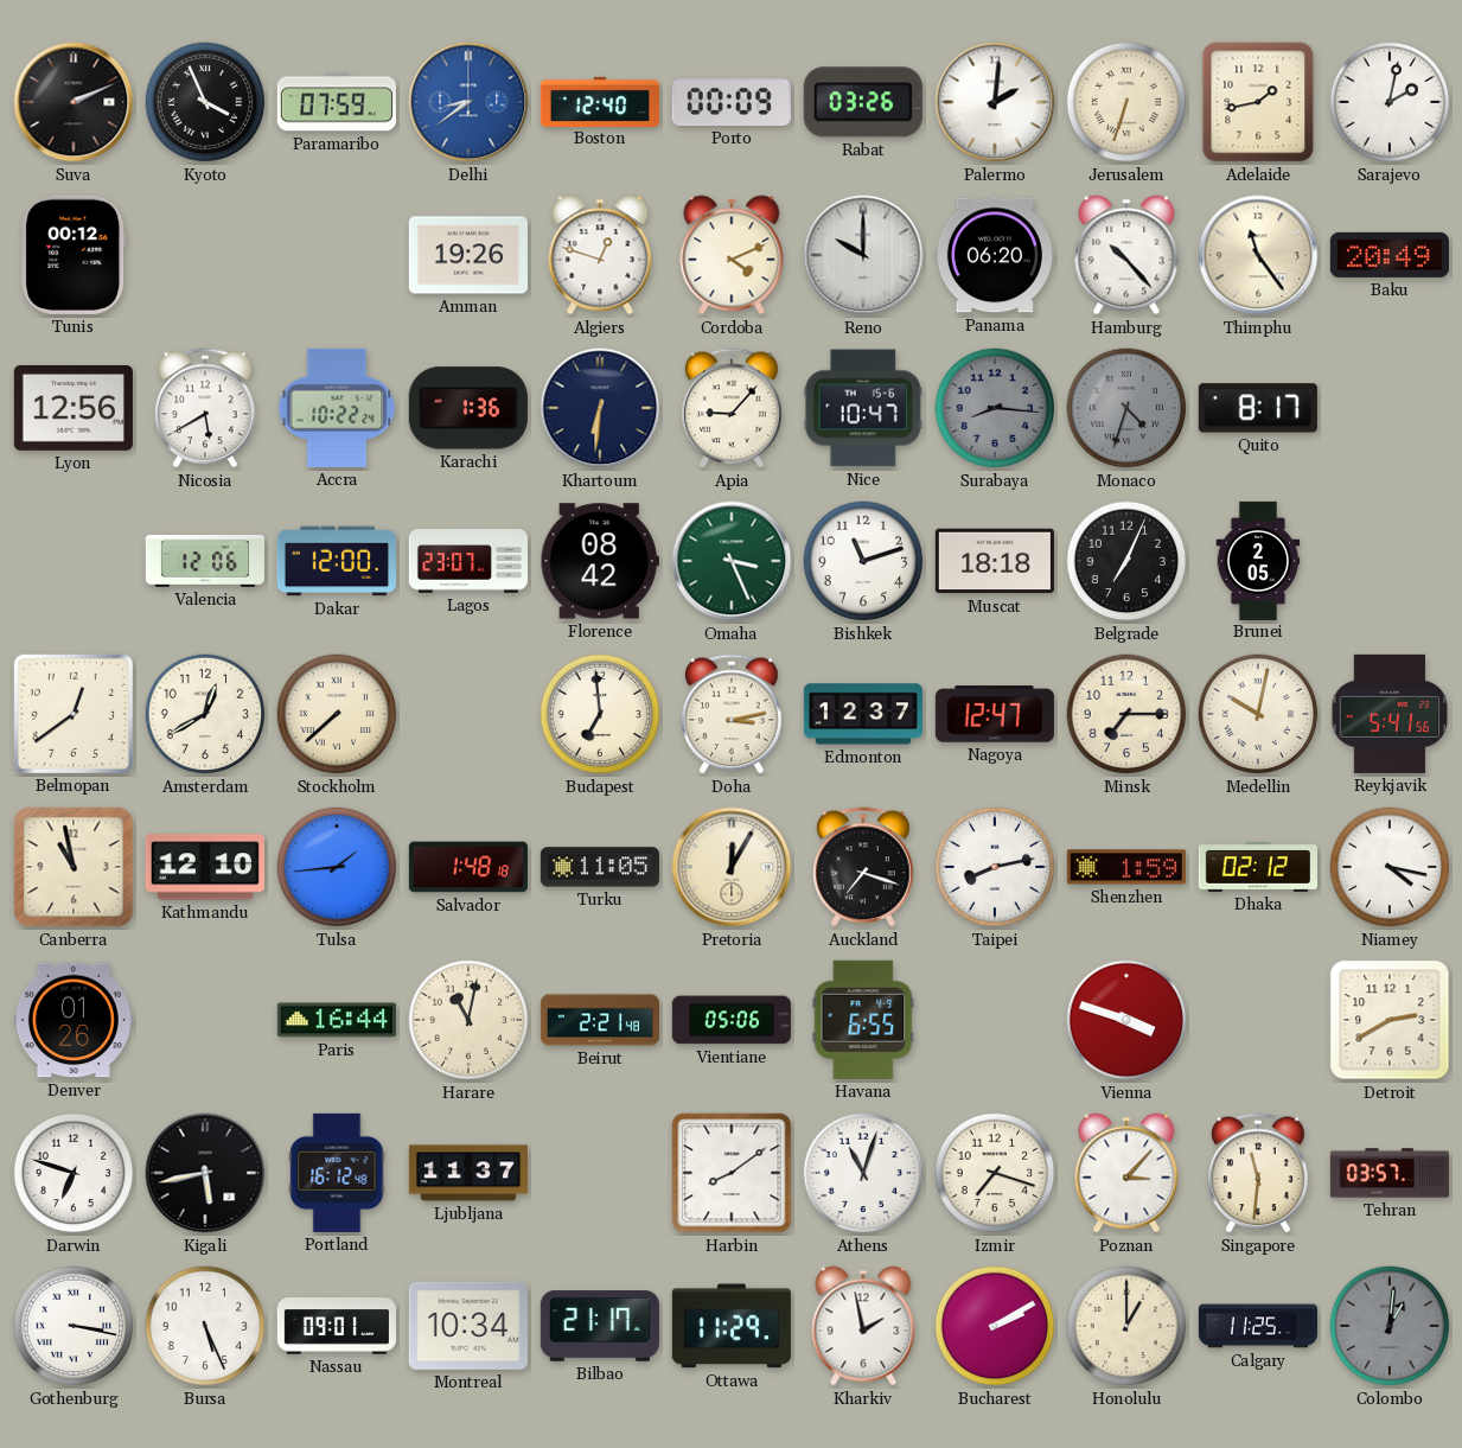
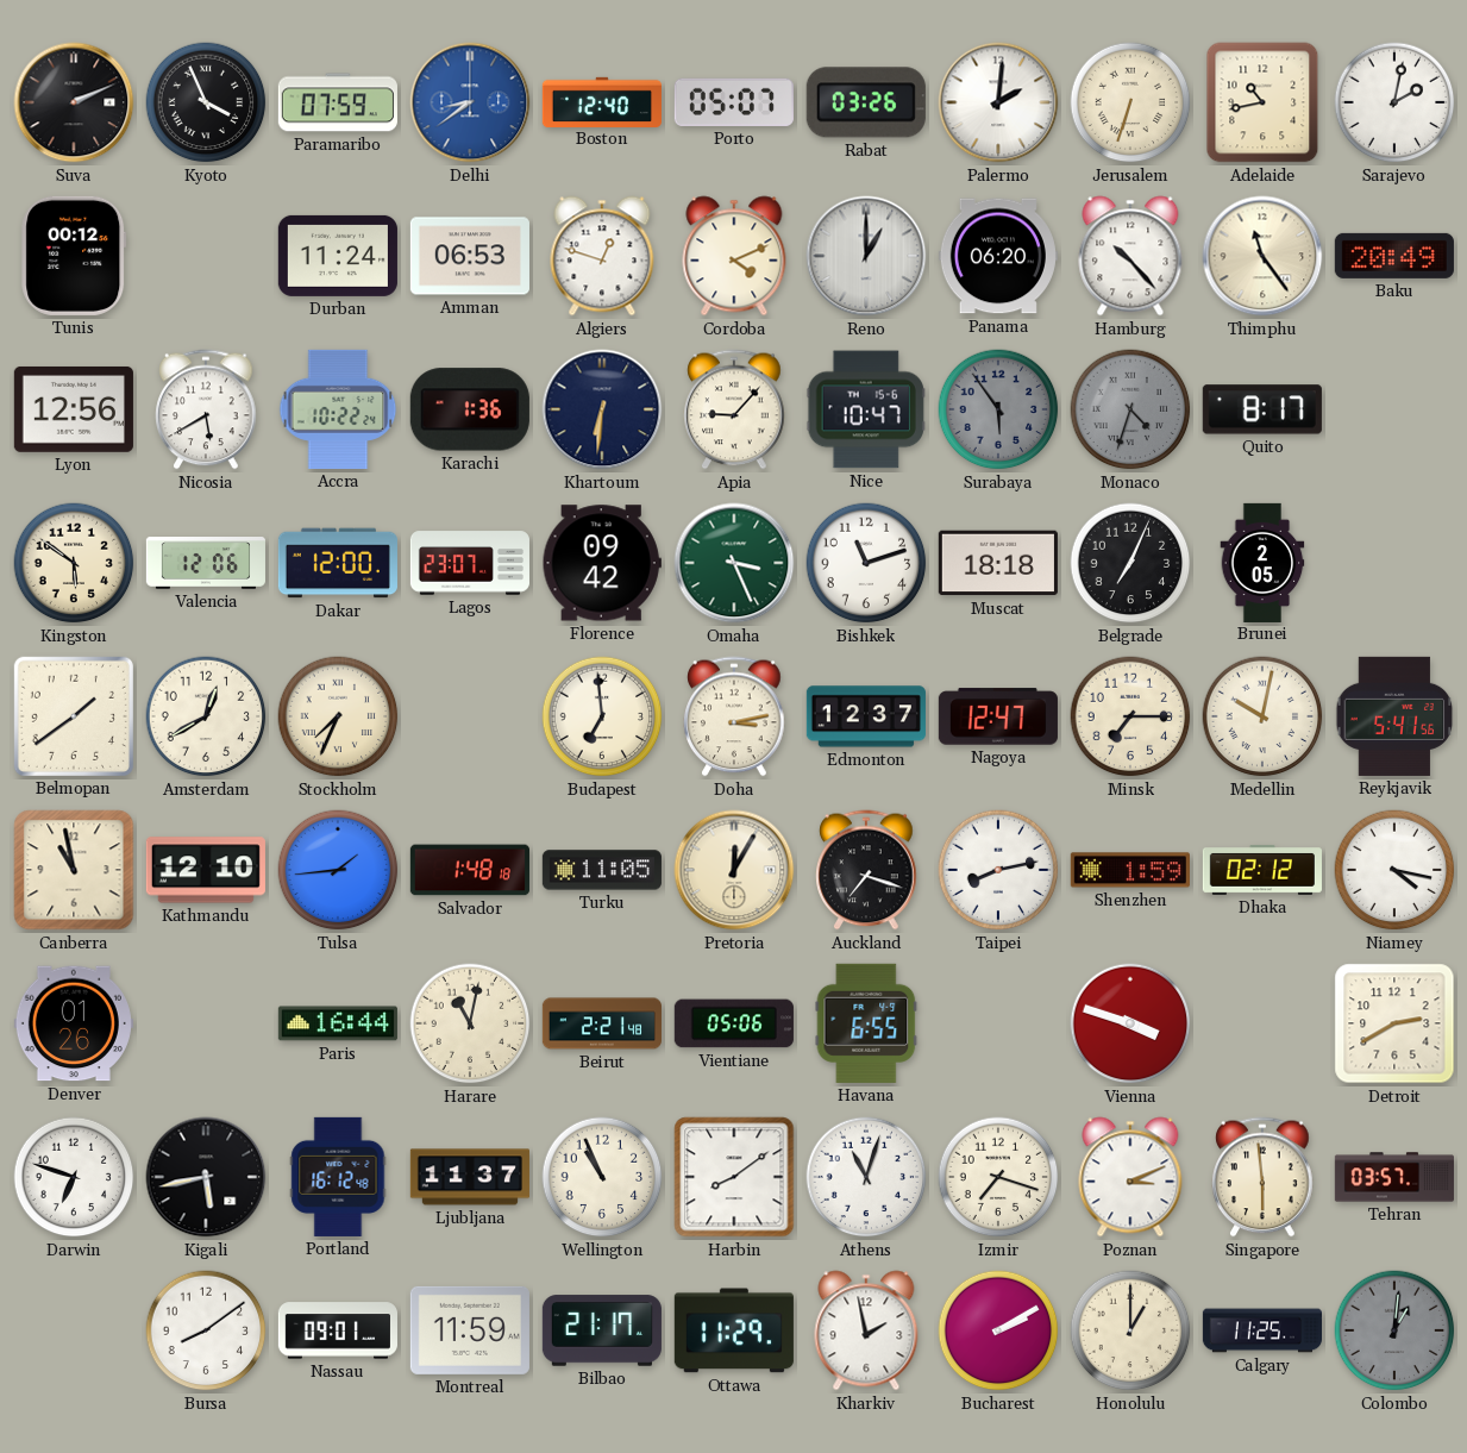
Porto: 00:09 -> 05:07 (734, 102)
Adelaide: 1:43 -> 10:43 (1262, 102)
Durban: none -> 11:24 (338, 256)
Amman: 19:26 -> 06:53 (470, 256)
Reno: 10:00 -> 1:00 (866, 256)
Surabaya: 8:16 -> 5:54 (998, 409)
Kingston: none -> 5:51 (74, 563)
Florence: 08:42 -> 09:42 (602, 563)
Belmopan: 12:39 -> 1:39 (74, 716)
Stockholm: 7:38 -> 7:34 (338, 716)
Wellington: none -> 10:56 (602, 1177)
Poznan: 3:07 -> 3:11 (1130, 1177)
Singapore: 11:31 -> 5:59 (1262, 1177)
Gothenburg: 3:17 -> none (74, 1326)
Bursa: 5:26 -> 8:09 (206, 1330)
Montreal: 10:34 -> 11:59 (470, 1330)
